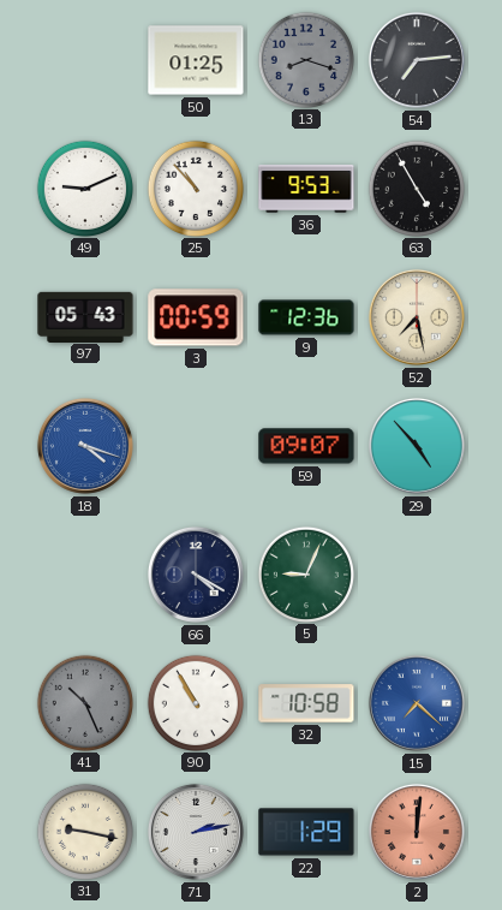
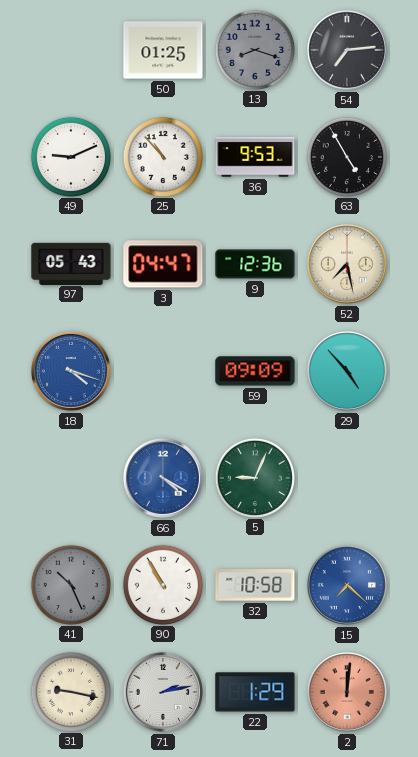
3: 00:59 -> 04:47 (163, 264)
59: 09:07 -> 09:09 (255, 371)
66 dial: navy -> blue (163, 478)
